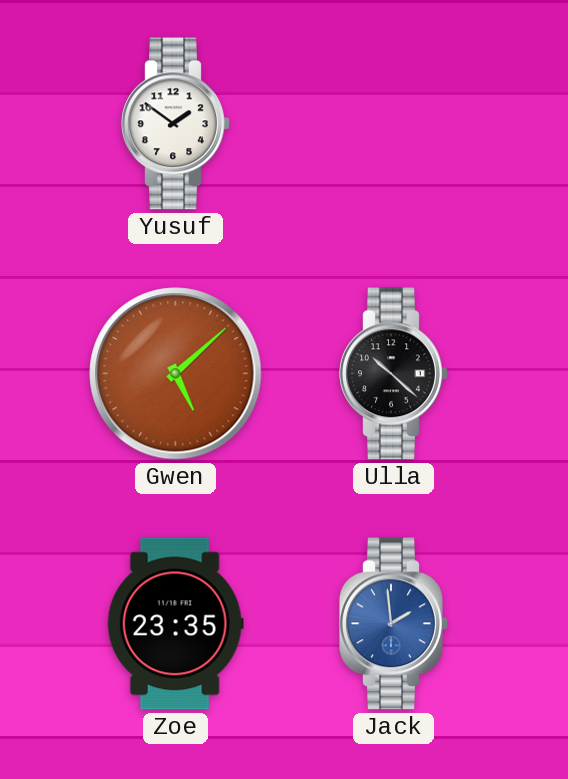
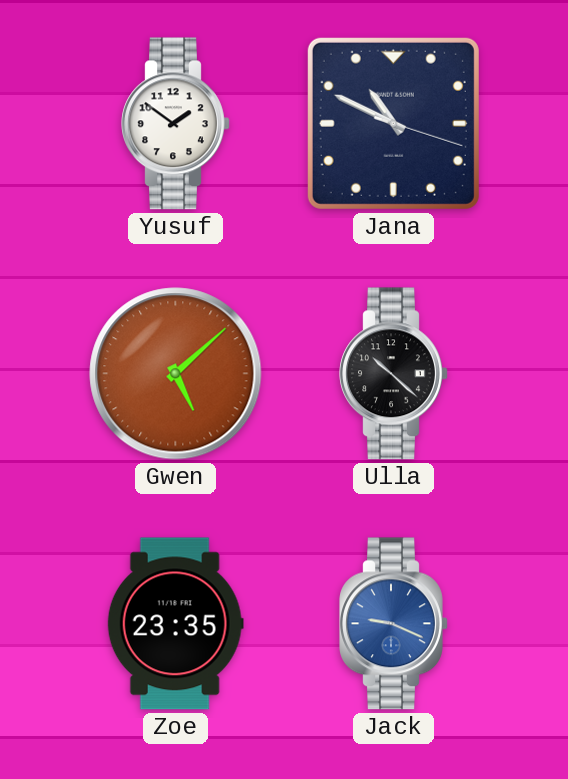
Jana: none -> 10:49 (393, 123)
Jack: 1:59 -> 9:19 (394, 624)
